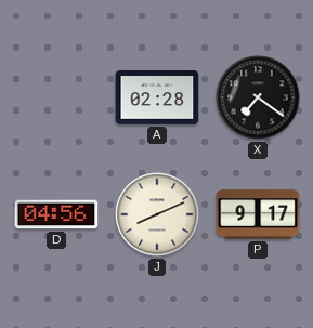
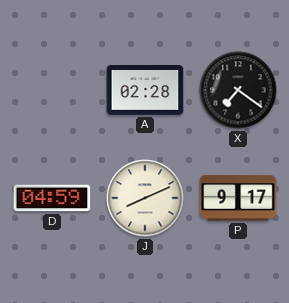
D: 04:56 -> 04:59 (52, 198)
